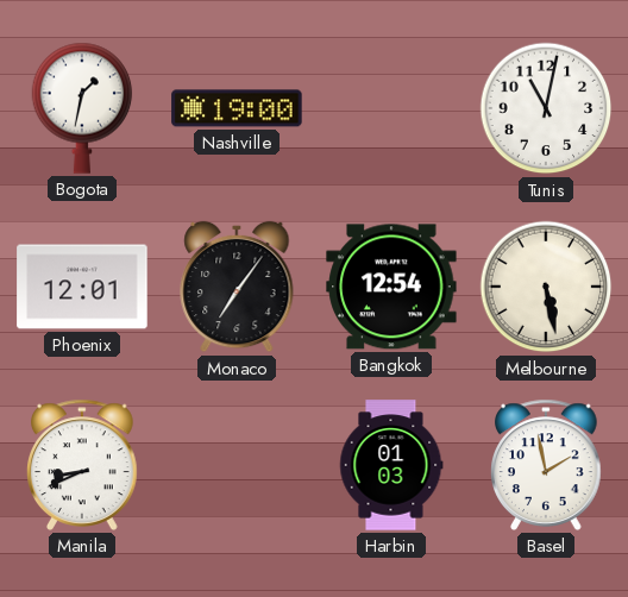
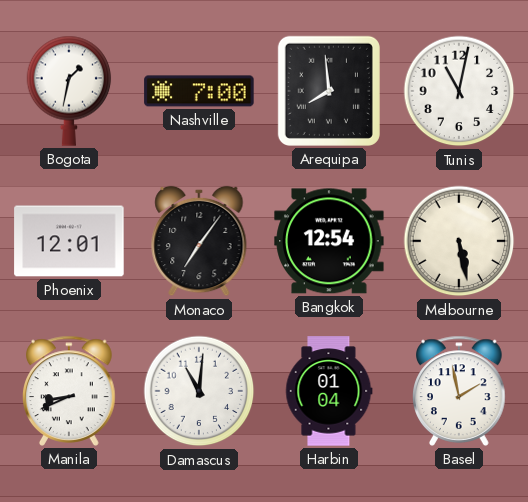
Nashville: 19:00 -> 7:00 (199, 91)
Arequipa: none -> 7:59 (329, 91)
Damascus: none -> 11:01 (199, 391)
Harbin: 01:03 -> 01:04 (329, 391)
